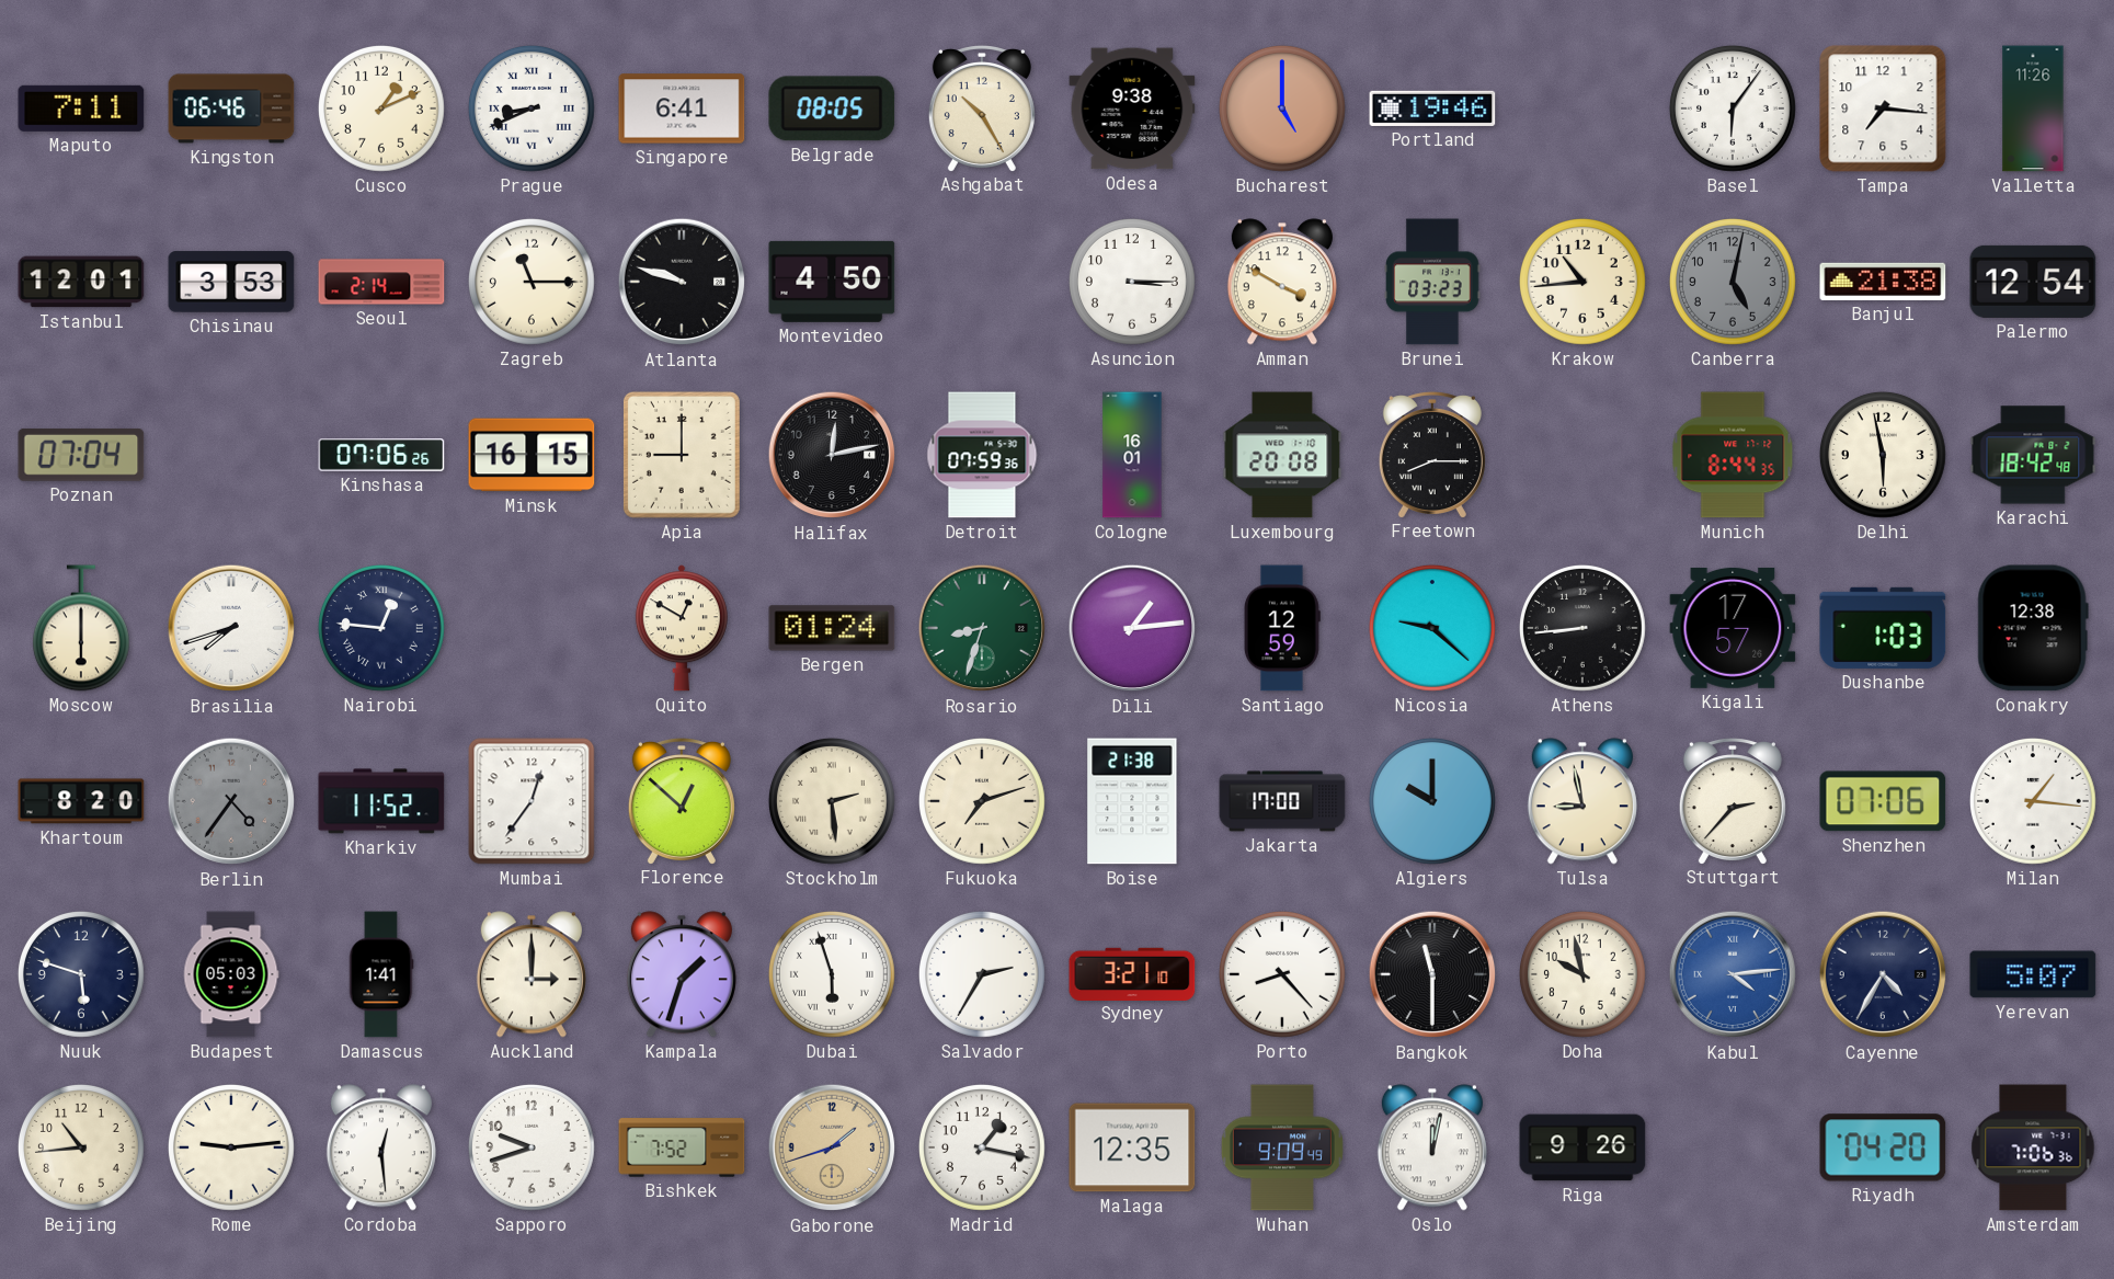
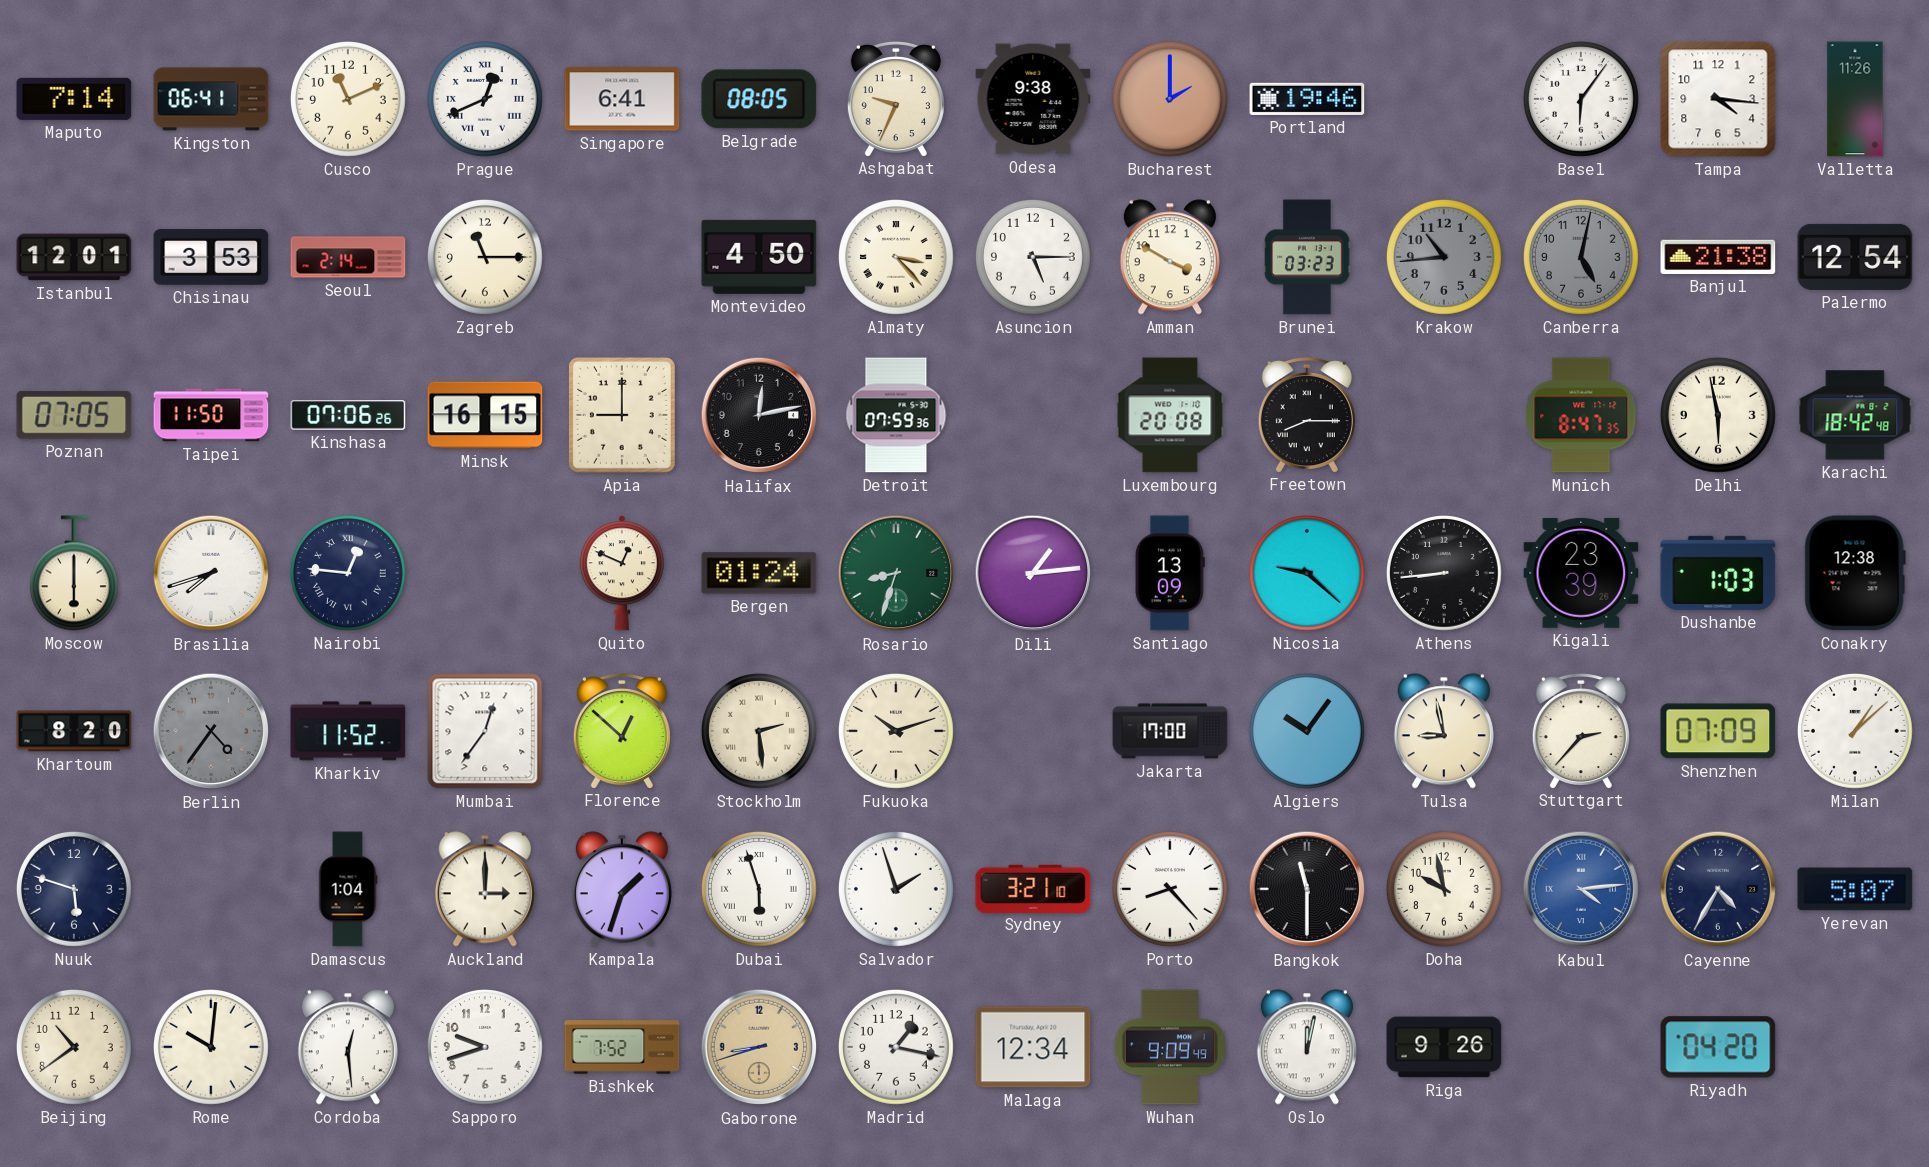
Maputo: 7:11 -> 7:14 (74, 99)
Kingston: 06:46 -> 06:41 (211, 99)
Cusco: 1:11 -> 11:11 (348, 99)
Prague: 8:41 -> 12:41 (485, 99)
Ashgabat: 10:25 -> 9:34 (896, 99)
Bucharest: 5:00 -> 2:00 (1170, 99)
Tampa: 7:16 -> 4:16 (1718, 99)
Atlanta: 9:48 -> none (682, 282)
Almaty: none -> 3:23 (896, 257)
Asuncion: 3:15 -> 5:15 (1033, 257)
Krakow dial: cream -> grey (1444, 257)
Poznan: 07:04 -> 07:05 (74, 415)
Taipei: none -> 11:50 (211, 415)
Cologne: 16:01 -> none (1132, 455)
Munich: 8:44 -> 8:47 (1581, 415)
Quito: 12:50 -> 12:49 (622, 573)
Santiago: 12:59 -> 13:09 (1170, 573)
Kigali: 17:57 -> 23:39 (1581, 573)
Fukuoka: 7:12 -> 10:12 (896, 731)
Boise: 21:38 -> none (1132, 801)
Algiers: 10:00 -> 10:06 (1307, 731)
Shenzhen: 07:06 -> 07:09 (1718, 731)
Milan: 1:16 -> 1:08 (1855, 731)
Budapest: 05:03 -> none (231, 974)
Damascus: 1:41 -> 1:04 (348, 889)
Salvador: 2:35 -> 1:57 (896, 889)
Beijing: 10:44 -> 10:39 (74, 1047)
Rome: 9:14 -> 10:01 (211, 1047)
Gaborone: 1:42 -> 8:42 (759, 1047)
Malaga: 12:35 -> 12:34 (1033, 1047)
Amsterdam: 7:06 -> none (2033, 1147)
